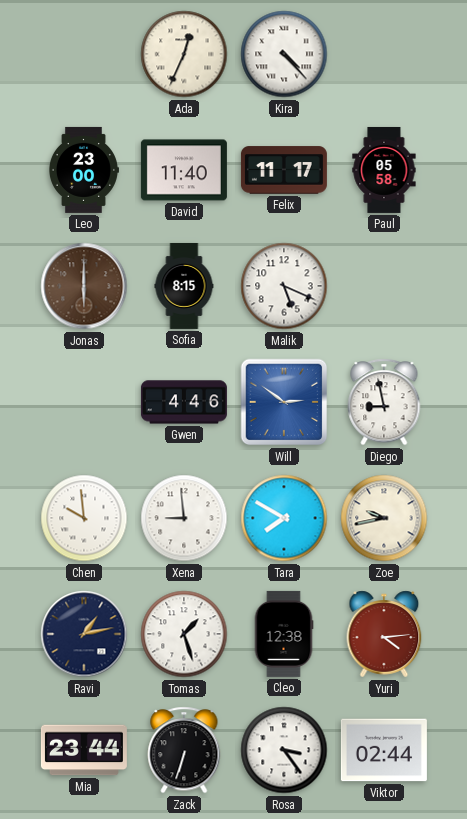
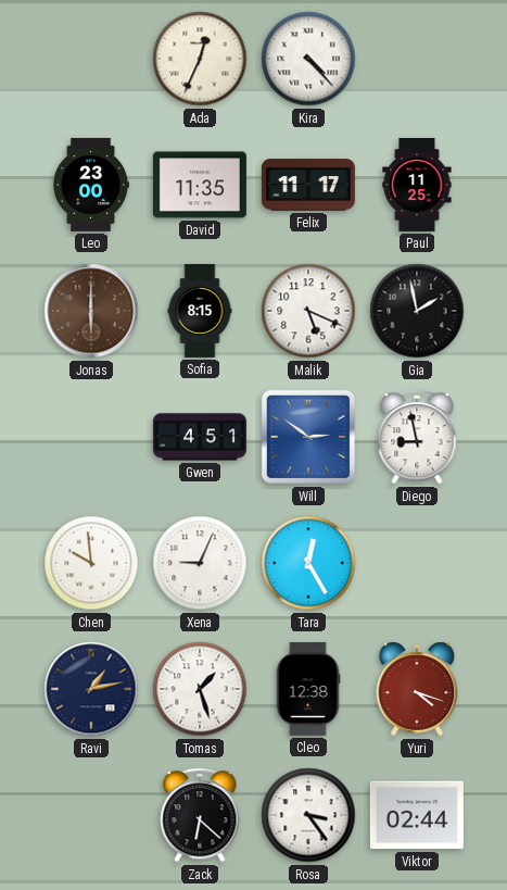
David: 11:40 -> 11:35 (200, 185)
Paul: 05:58 -> 11:25 (417, 185)
Gia: none -> 1:58 (417, 311)
Gwen: 4:46 -> 4:51 (200, 437)
Xena: 8:59 -> 9:04 (200, 563)
Tara: 7:50 -> 12:25 (308, 563)
Zoe: 9:43 -> none (384, 518)
Yuri: 4:14 -> 4:18 (417, 689)
Mia: 23:44 -> none (84, 750)
Zack: 6:33 -> 6:22 (200, 815)
